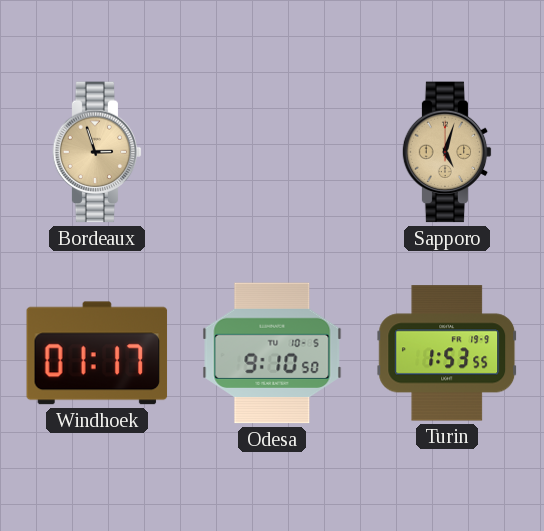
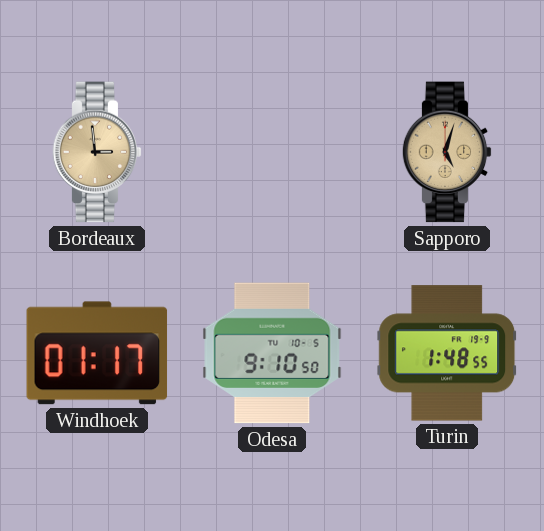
Bordeaux: 2:57 -> 2:59 (97, 152)
Turin: 1:53 -> 1:48 (447, 353)
